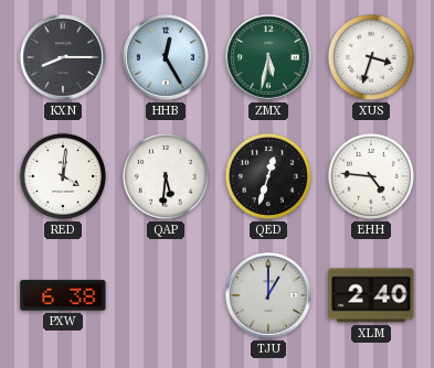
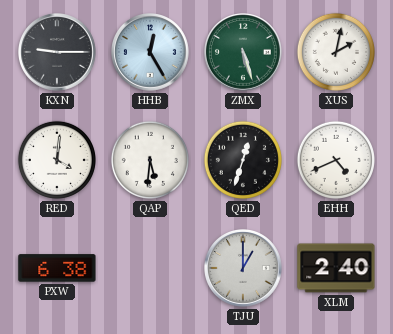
KXN: 8:15 -> 9:15 (58, 53)
ZMX: 5:32 -> 5:27 (244, 53)
XUS: 3:33 -> 2:02 (336, 52)
EHH: 4:46 -> 4:41 (336, 160)
